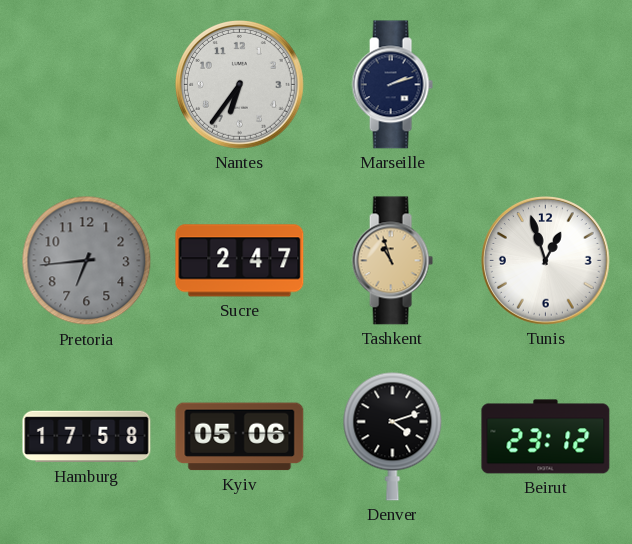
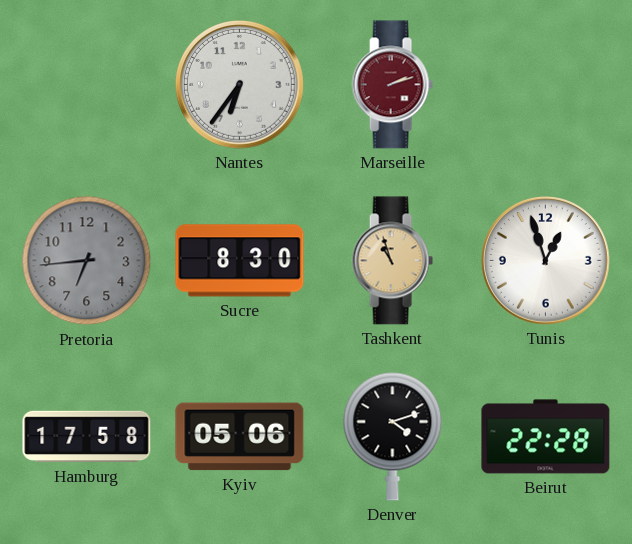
Marseille dial: navy -> burgundy (392, 85)
Sucre: 2:47 -> 8:30 (240, 261)
Beirut: 23:12 -> 22:28 (546, 437)
